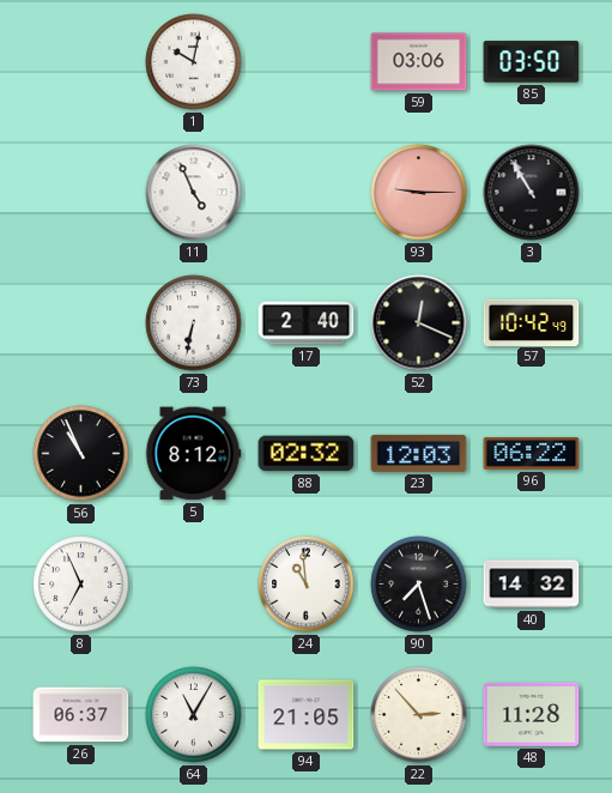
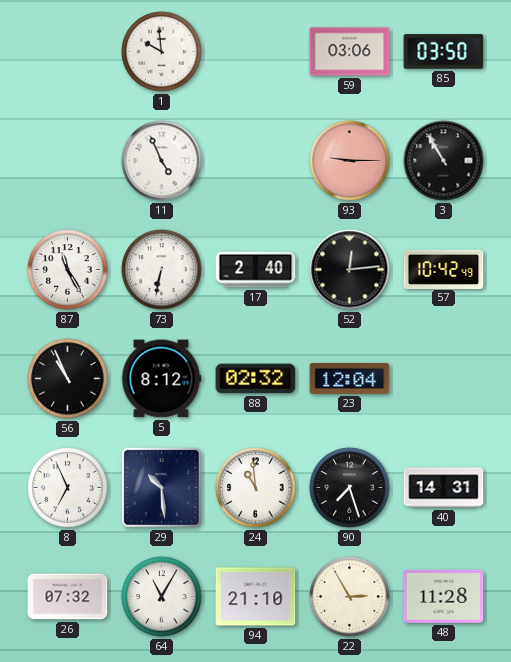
1: 10:02 -> 9:59 (162, 52)
87: none -> 11:25 (68, 270)
52: 12:19 -> 12:14 (350, 270)
23: 12:03 -> 12:04 (350, 378)
96: 06:22 -> none (532, 453)
29: none -> 10:29 (161, 487)
40: 14:32 -> 14:31 (444, 488)
26: 06:37 -> 07:32 (68, 597)
94: 21:05 -> 21:10 (256, 597)
22: 2:53 -> 2:55 (350, 597)
